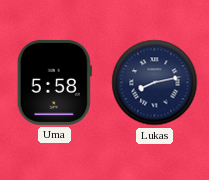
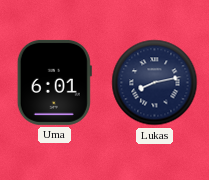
Uma: 5:58 -> 6:01 (54, 82)
